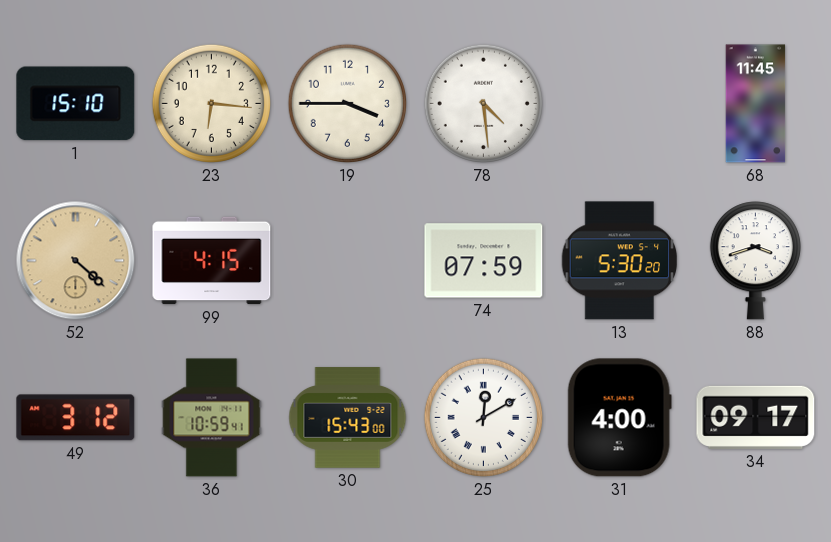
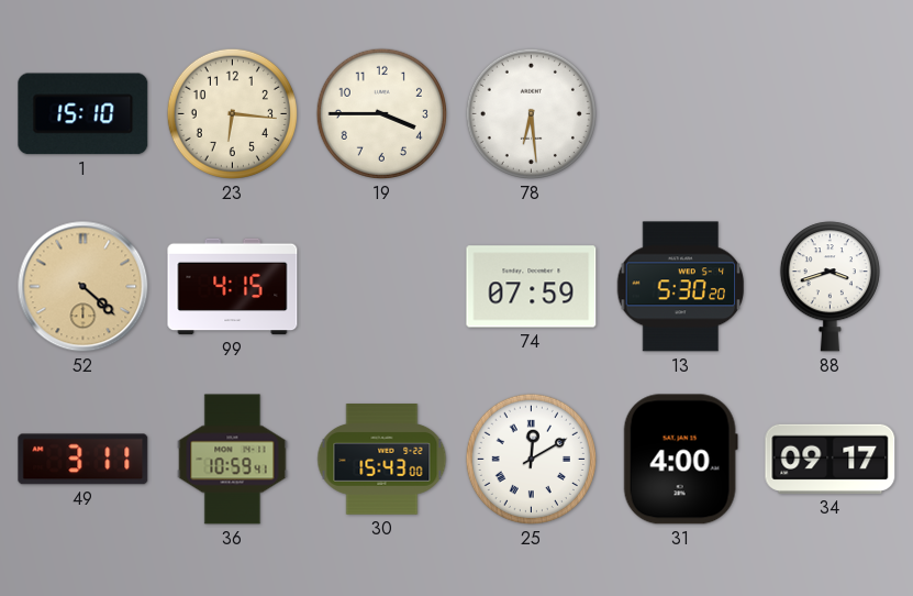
78: 4:29 -> 6:29 (531, 113)
68: 11:45 -> none (756, 104)
49: 3:12 -> 3:11 (83, 460)
